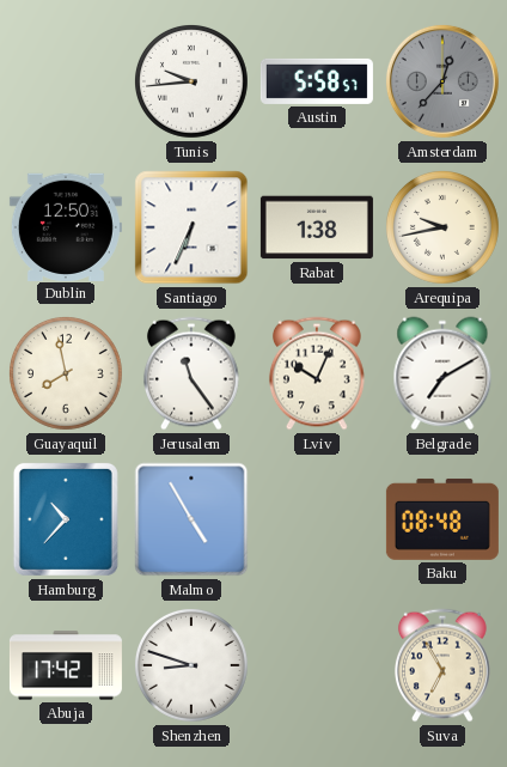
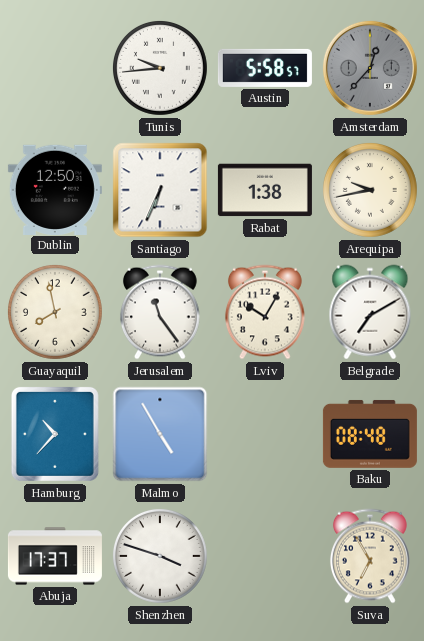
Lviv: 10:04 -> 10:05 (265, 312)
Abuja: 17:42 -> 17:37 (55, 556)
Shenzhen: 8:48 -> 3:48 (160, 556)
